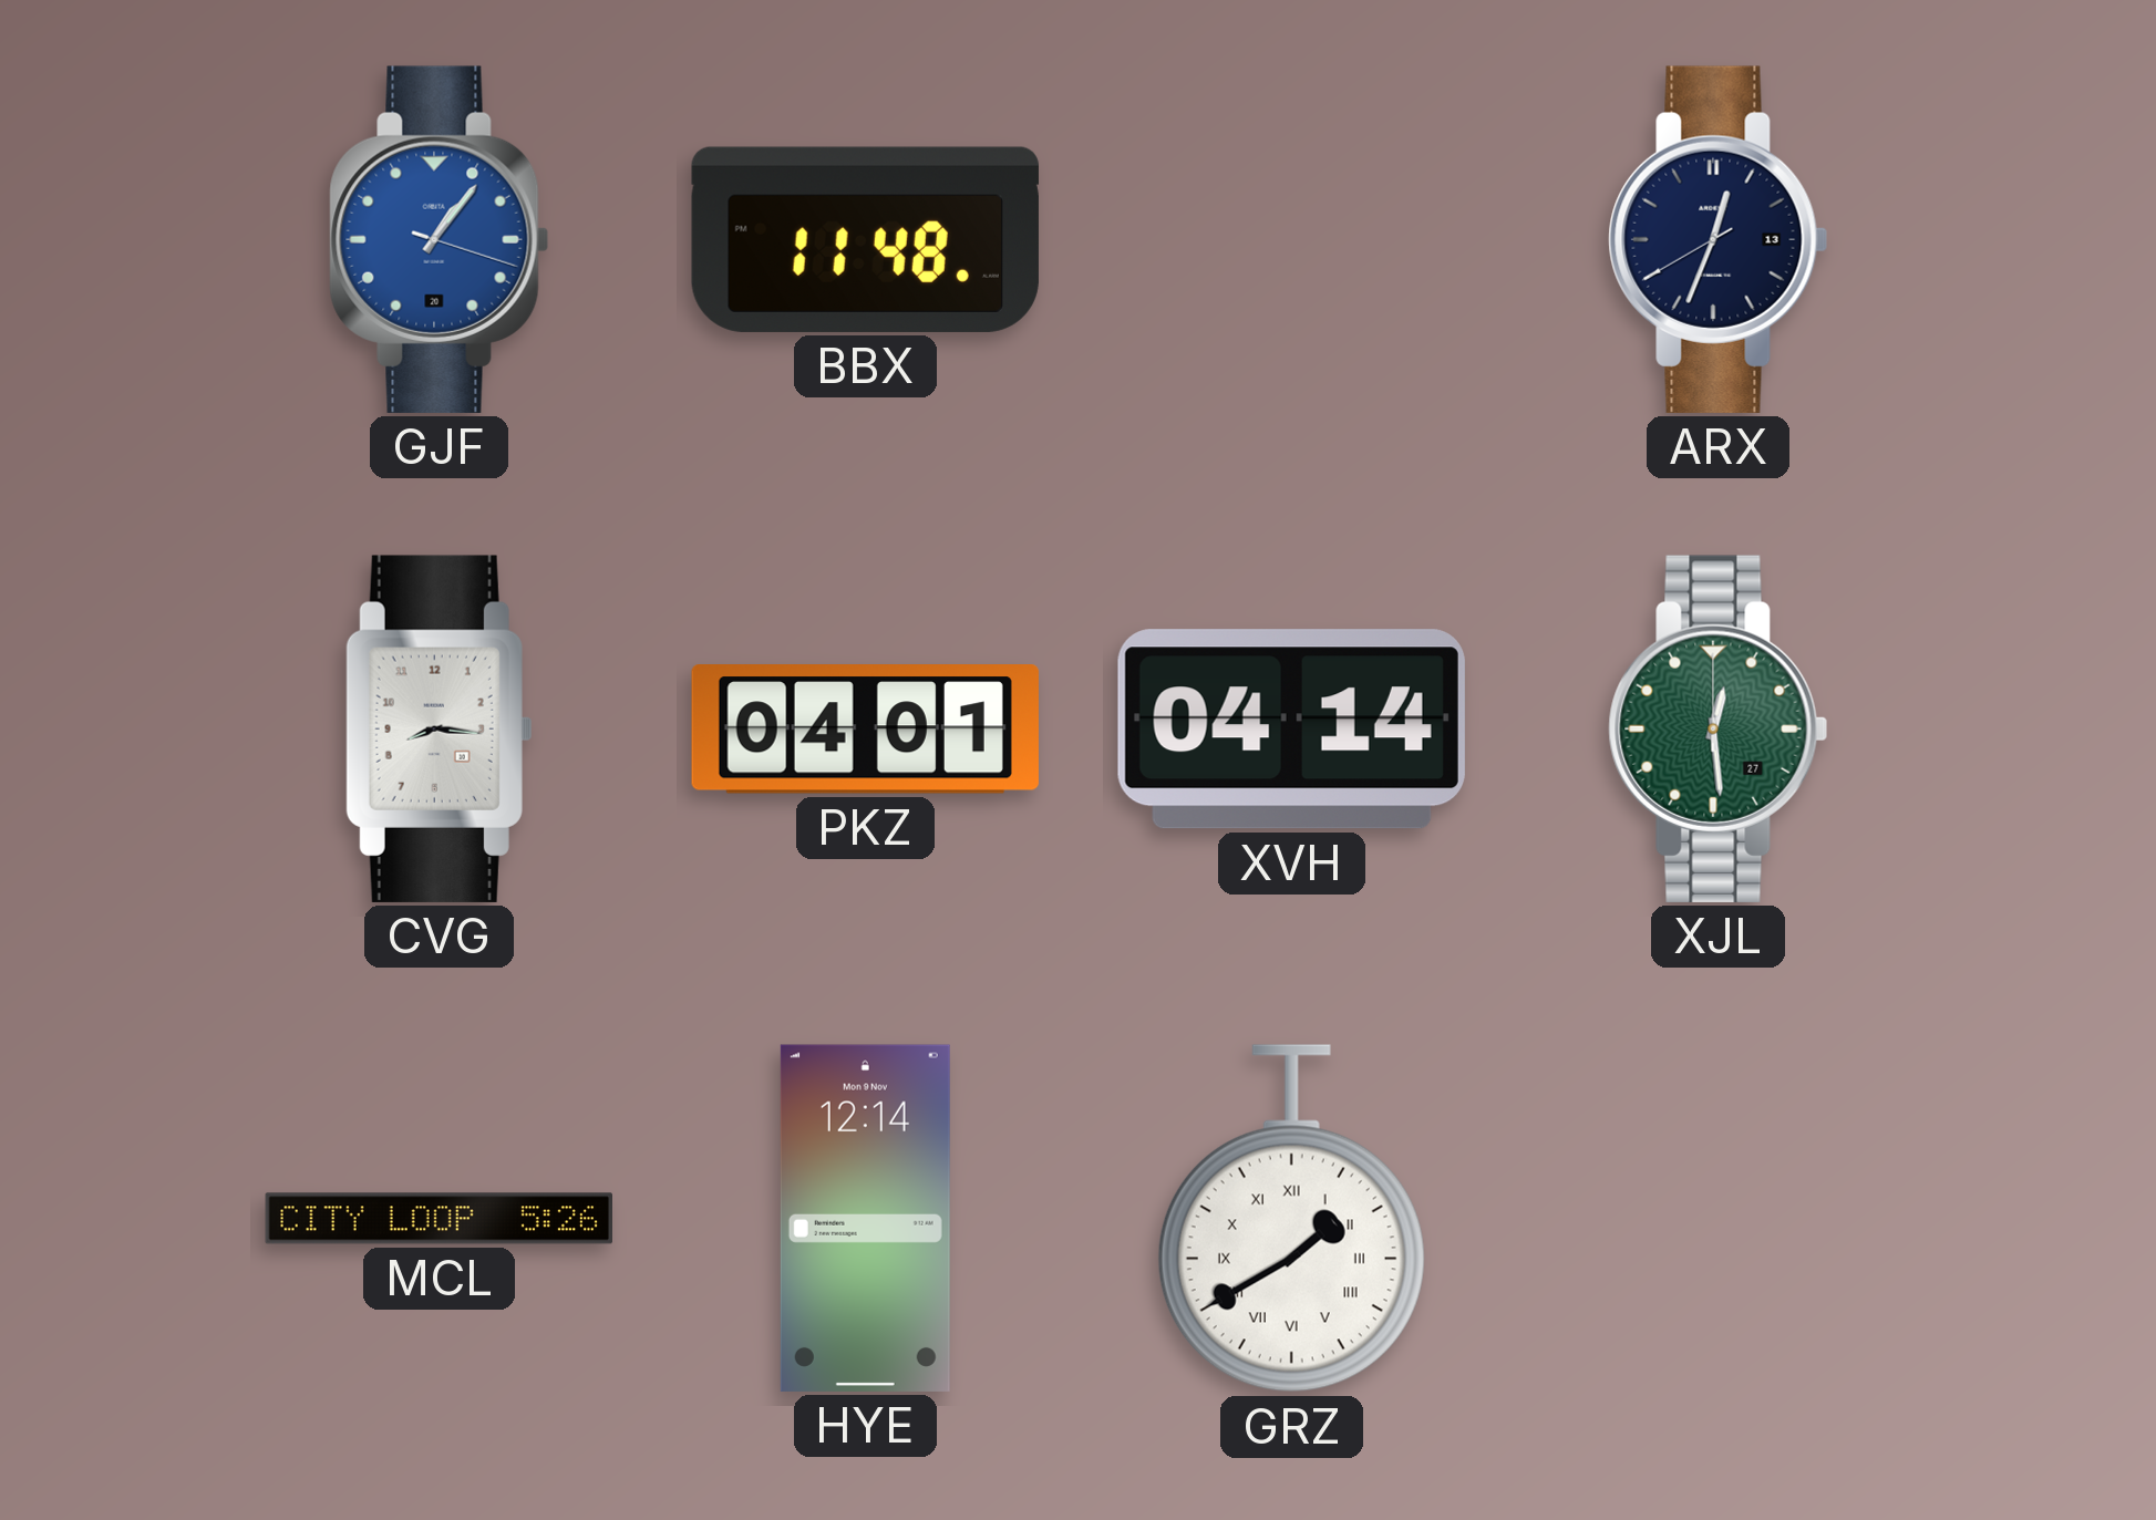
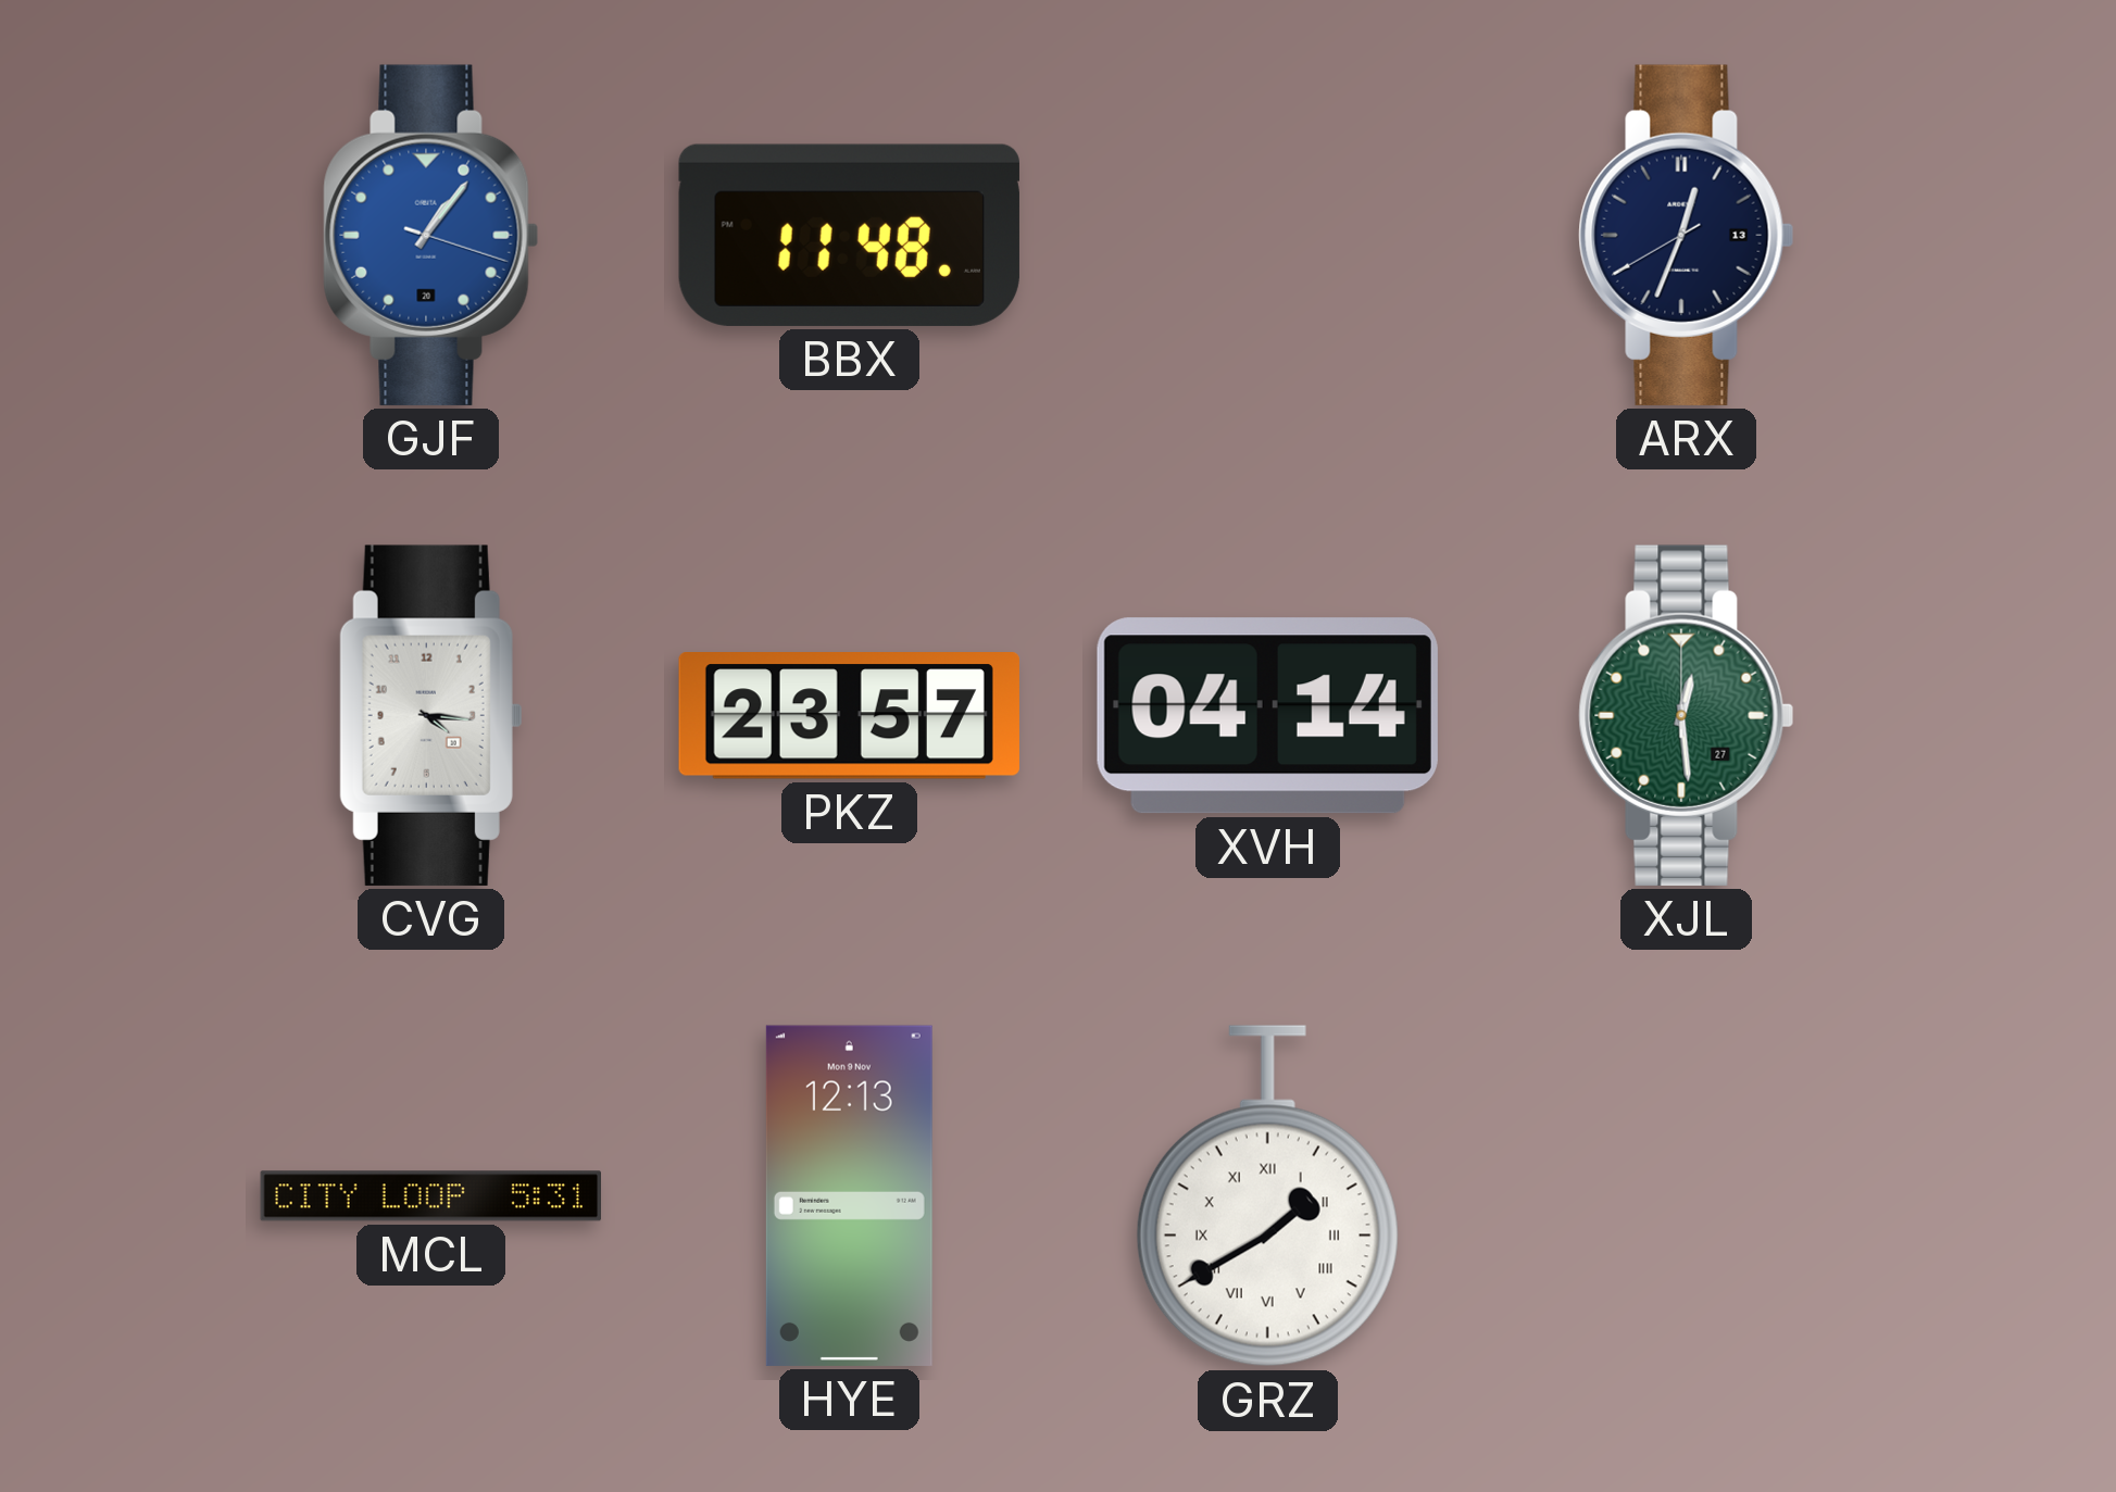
CVG: 8:16 -> 4:16 (430, 715)
PKZ: 04:01 -> 23:57 (849, 716)
MCL: 5:26 -> 5:31 (430, 1196)
HYE: 12:14 -> 12:13 (849, 1195)
